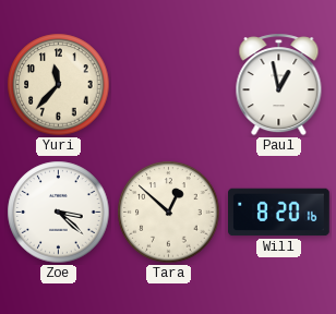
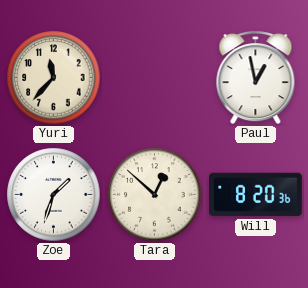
Zoe: 3:22 -> 1:33 (54, 195)
Will: 8:20:16 -> 8:20:36 (256, 195)
